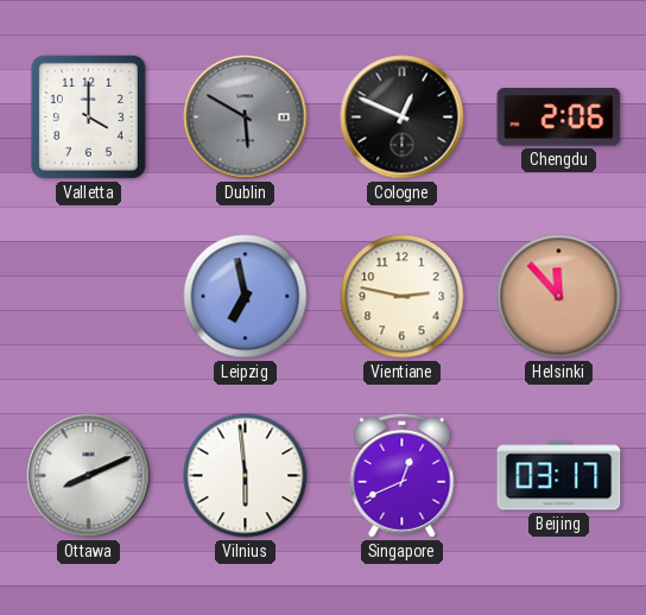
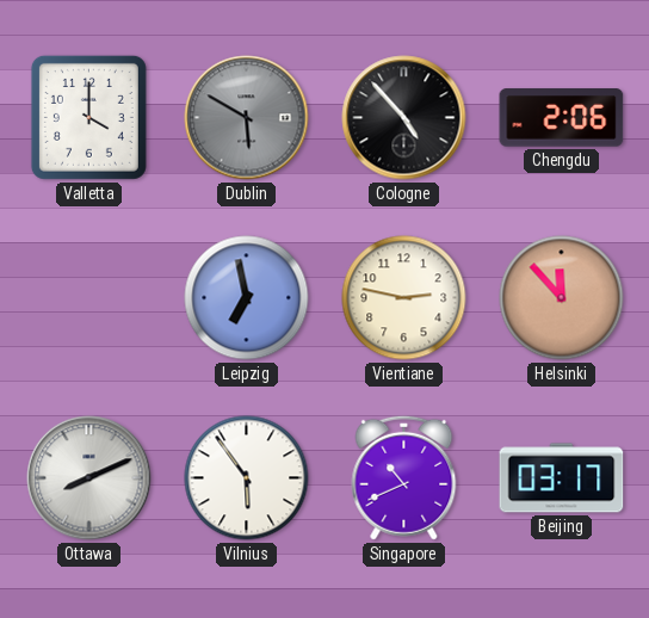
Cologne: 12:49 -> 4:53 (404, 118)
Vilnius: 5:59 -> 5:54 (247, 478)
Singapore: 12:41 -> 10:41 (404, 477)
